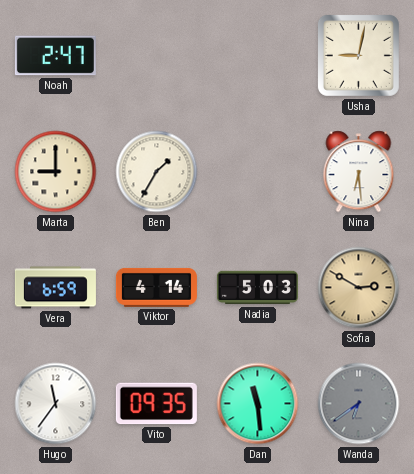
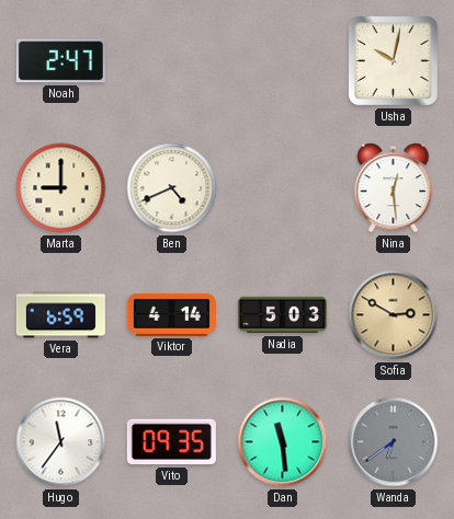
Usha: 9:02 -> 10:02 (393, 60)
Ben: 1:35 -> 4:41 (172, 188)
Nina: 6:29 -> 12:29 (394, 188)
